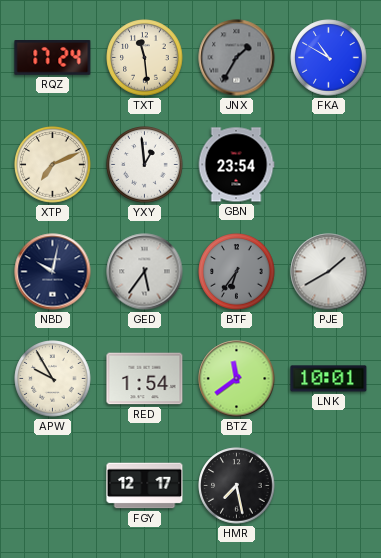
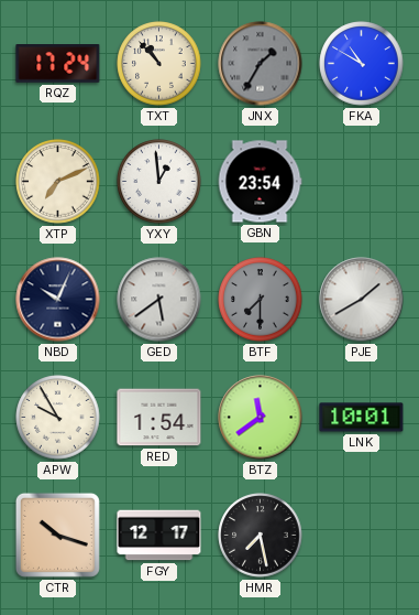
TXT: 11:29 -> 10:53 (159, 64)
NBD: 10:02 -> 10:04 (58, 300)
GED: 5:36 -> 5:39 (159, 300)
BTF: 6:36 -> 7:30 (261, 300)
CTR: none -> 10:18 (57, 535)
